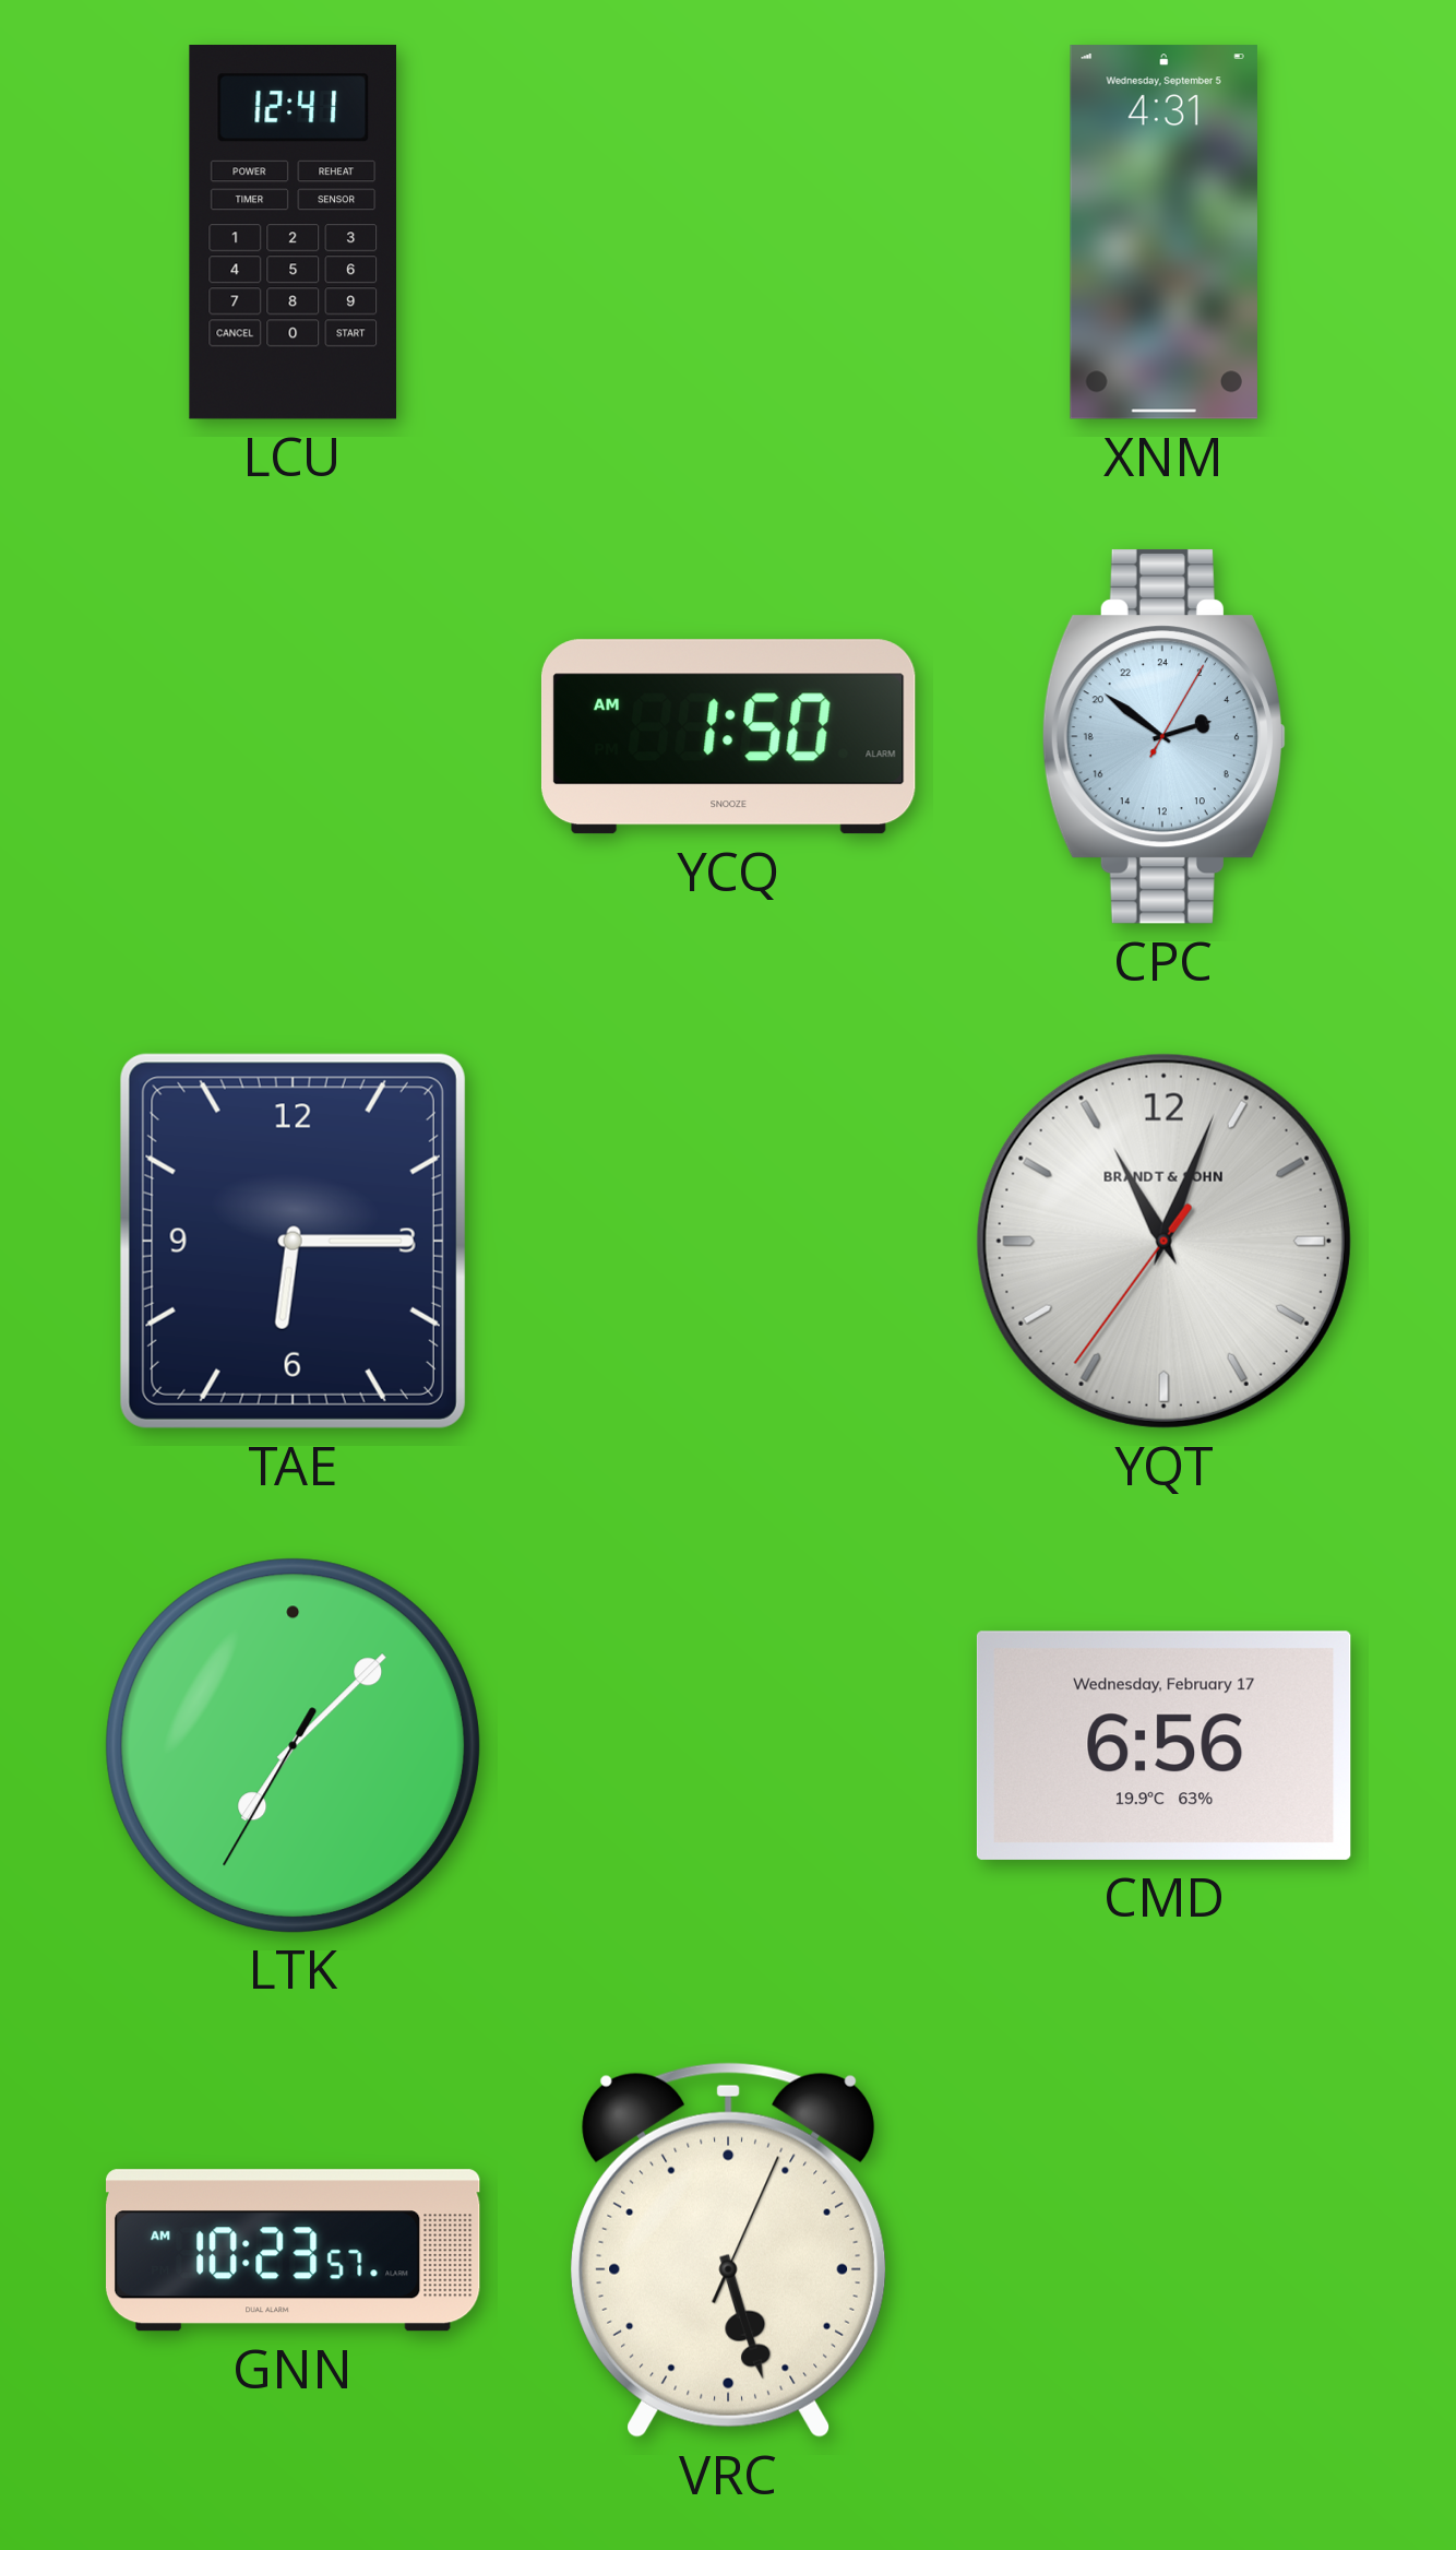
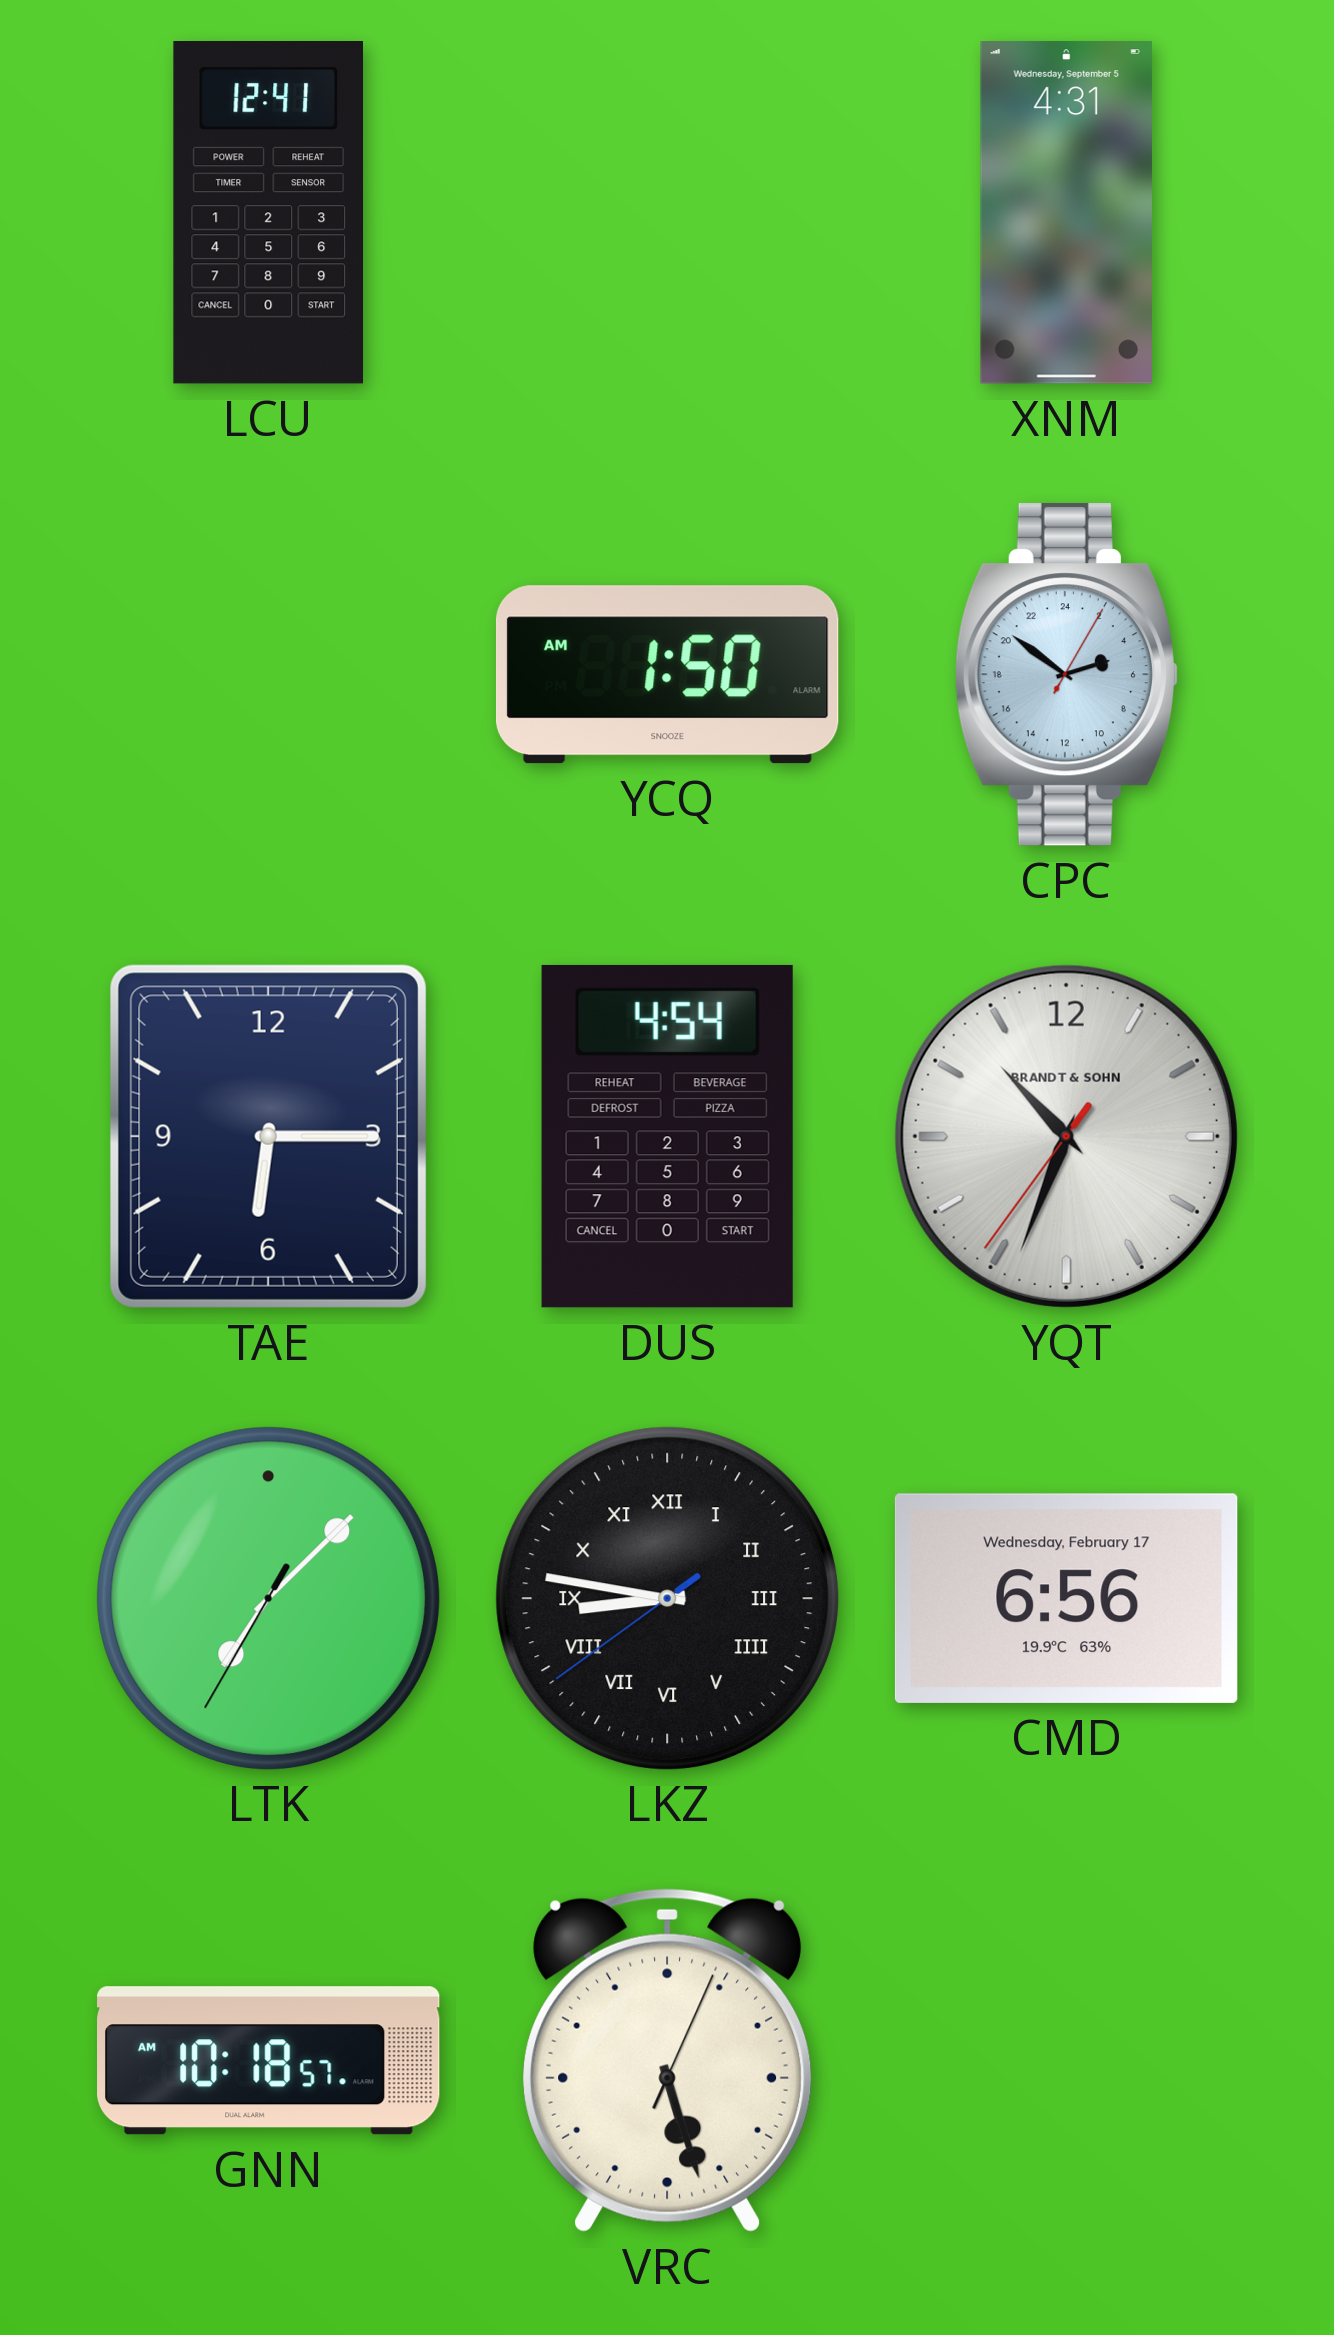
DUS: none -> 4:54 (667, 1136)
YQT: 11:03 -> 10:33 (1066, 1136)
LKZ: none -> 8:46 (667, 1598)
GNN: 10:23 -> 10:18 (269, 2061)
